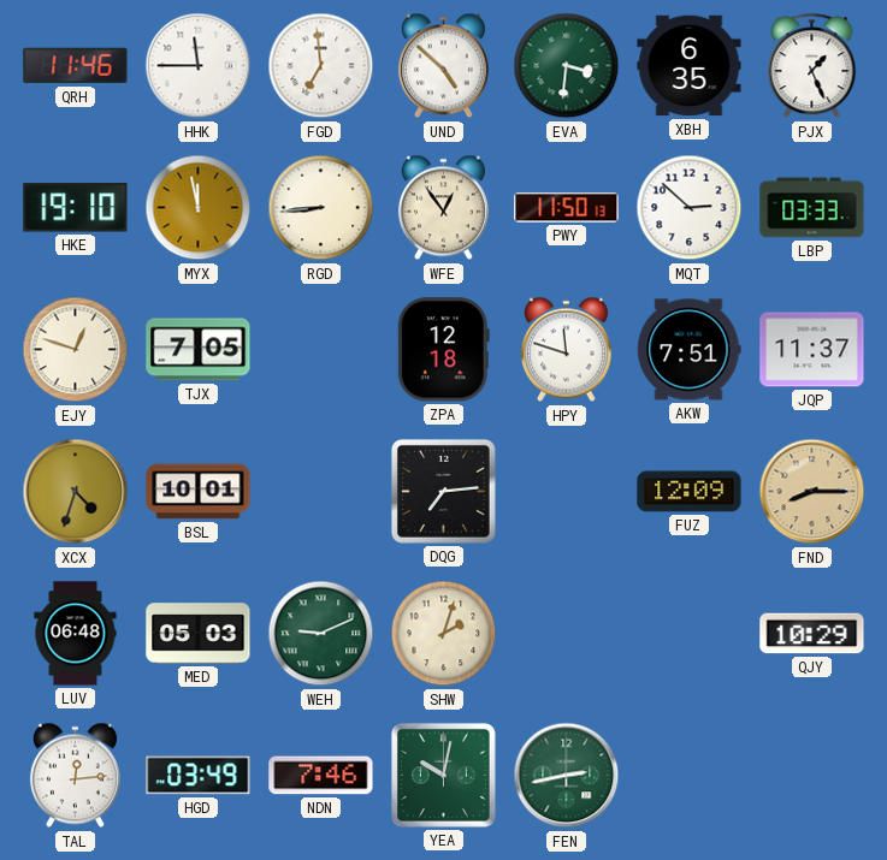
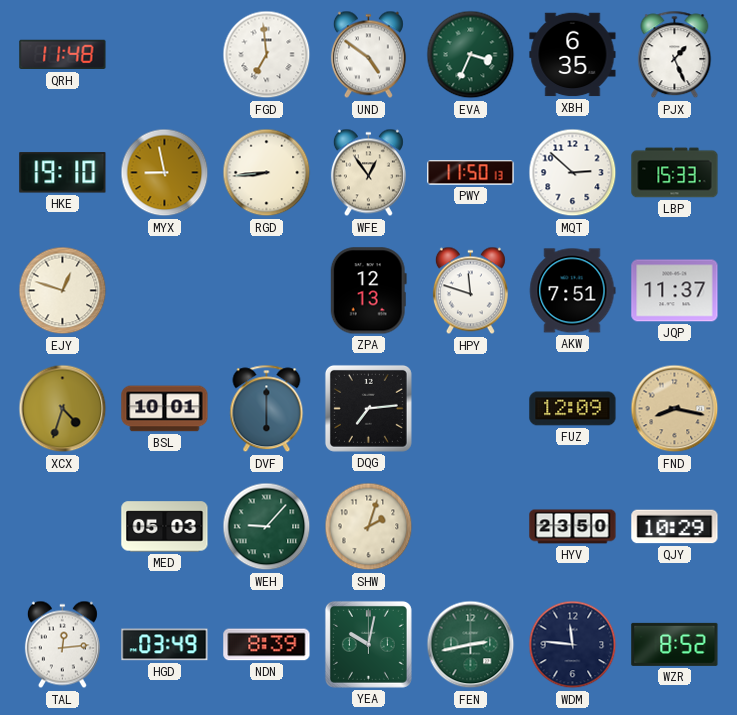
QRH: 11:46 -> 11:48 (63, 55)
HHK: 11:45 -> none (199, 66)
UND: 4:52 -> 4:51 (368, 55)
EVA: 3:31 -> 3:34 (471, 55)
MYX: 11:58 -> 8:58 (165, 173)
LBP: 03:33 -> 15:33 (675, 173)
TJX: 7:05 -> none (199, 350)
ZPA: 12:18 -> 12:13 (368, 291)
DVF: none -> 6:00 (267, 409)
FND: 8:15 -> 8:17 (675, 409)
LUV: 06:48 -> none (76, 634)
WEH: 9:11 -> 9:07 (267, 527)
HYV: none -> 23:50 (573, 527)
NDN: 7:46 -> 8:39 (267, 645)
WDM: none -> 11:46 (573, 645)
WZR: none -> 8:52 (675, 644)
